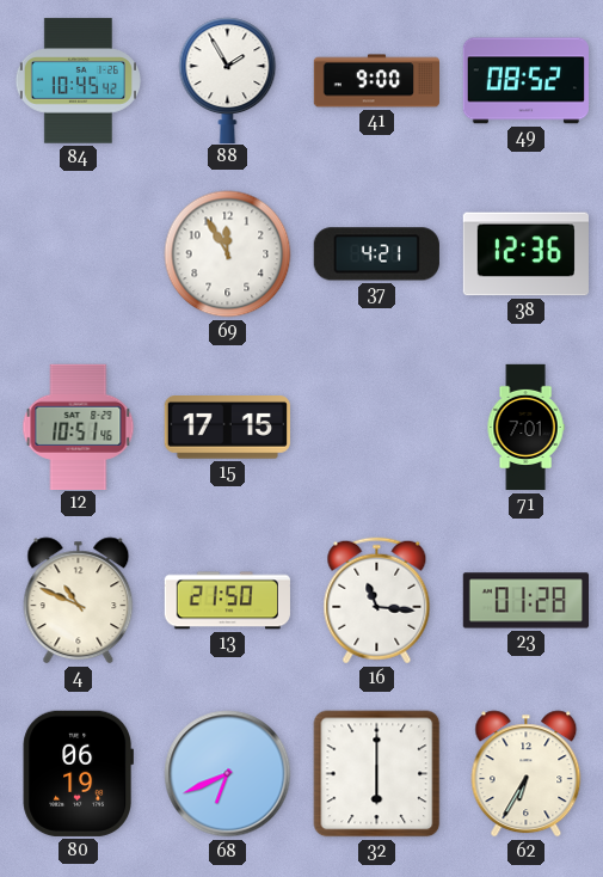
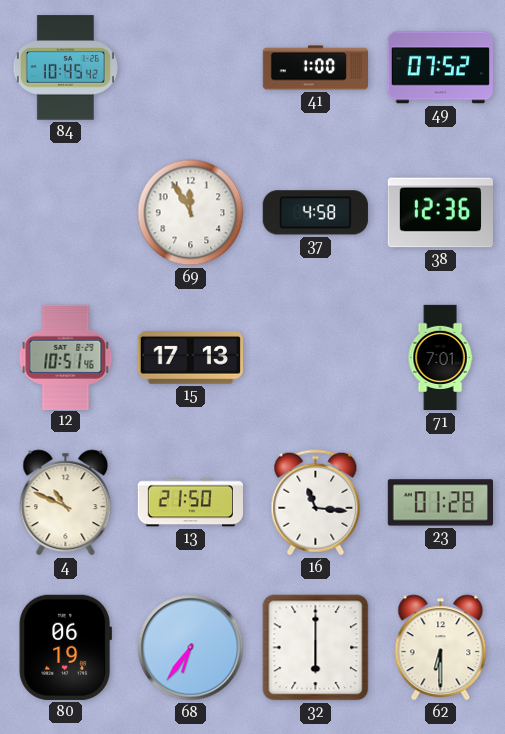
88: 1:55 -> none (228, 80)
41: 9:00 -> 1:00 (316, 68)
49: 08:52 -> 07:52 (440, 68)
37: 4:21 -> 4:58 (315, 213)
15: 17:15 -> 17:13 (190, 358)
68: 6:41 -> 6:36 (191, 648)
62: 6:35 -> 6:30 (441, 648)
